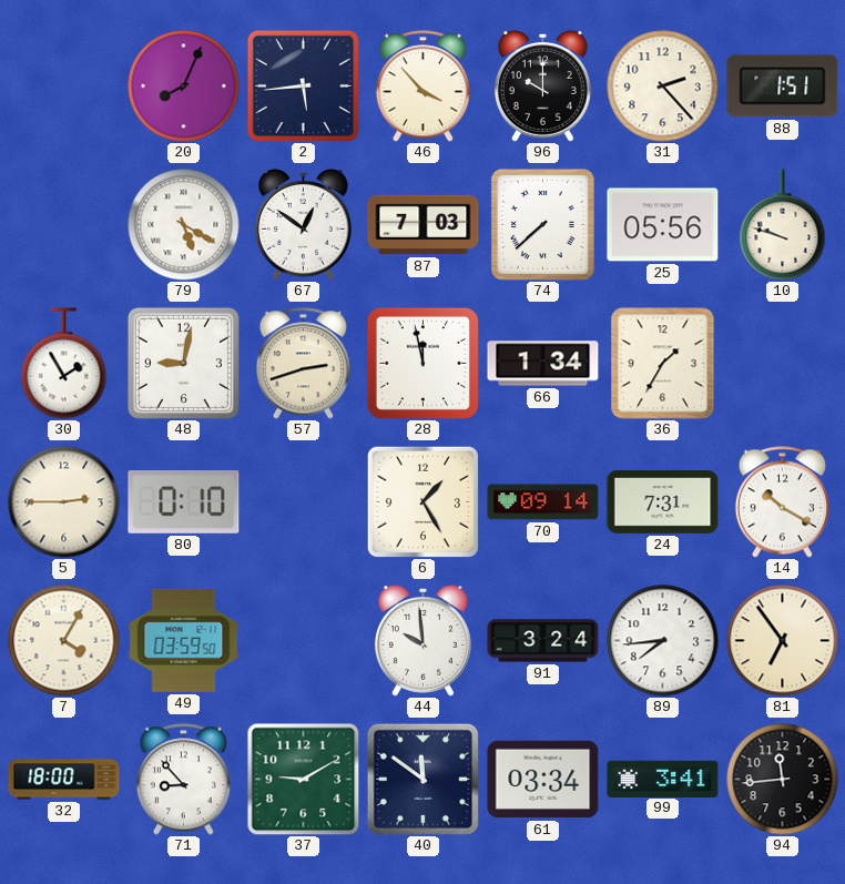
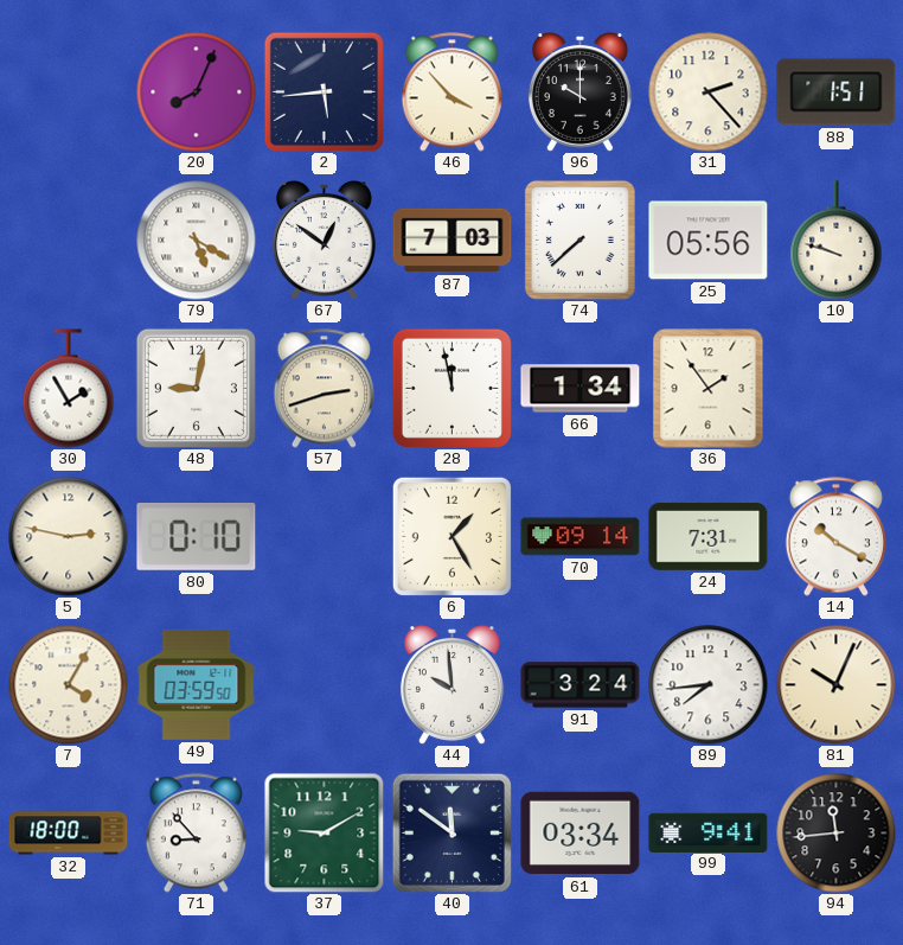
36: 1:35 -> 1:54 (709, 389)
5: 2:45 -> 2:47 (69, 537)
81: 6:54 -> 10:04 (837, 685)
99: 3:41 -> 9:41 (709, 832)
